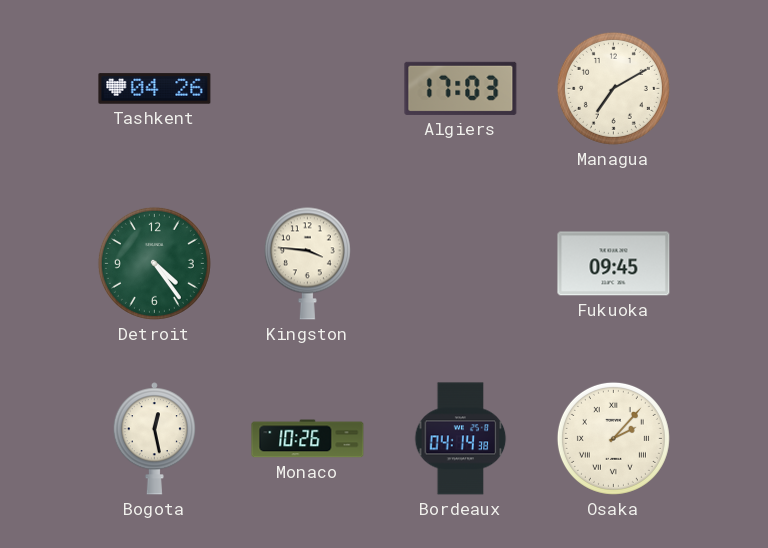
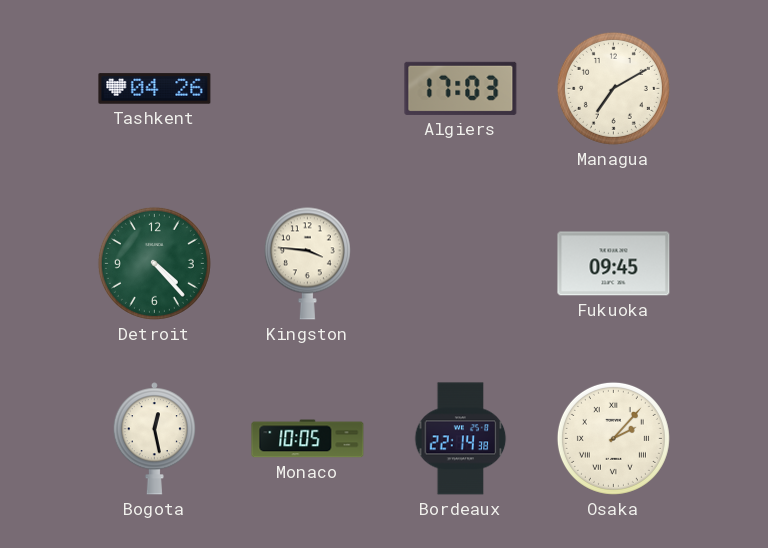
Detroit: 4:24 -> 4:23 (154, 263)
Monaco: 10:26 -> 10:05 (308, 439)
Bordeaux: 04:14 -> 22:14 (461, 439)
